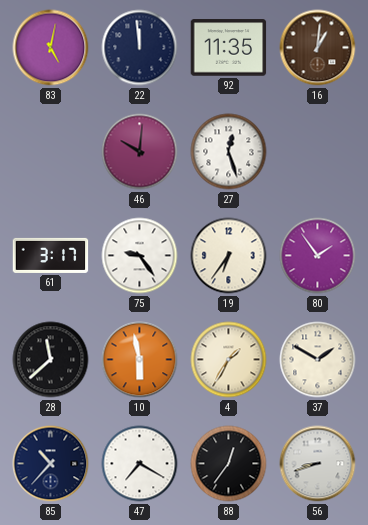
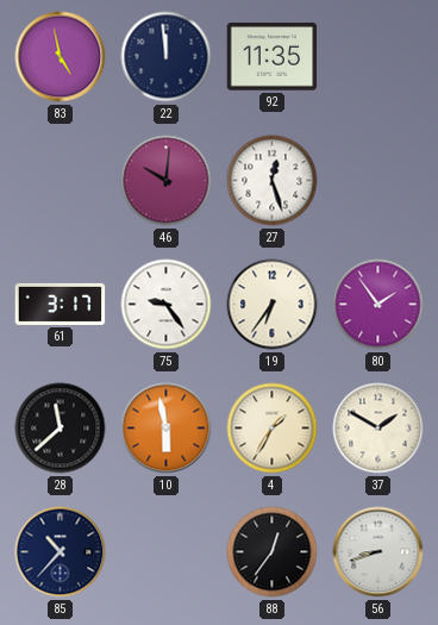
83: 5:02 -> 4:58 (61, 57)
16: 1:01 -> none (318, 48)
47: 7:20 -> none (140, 464)
